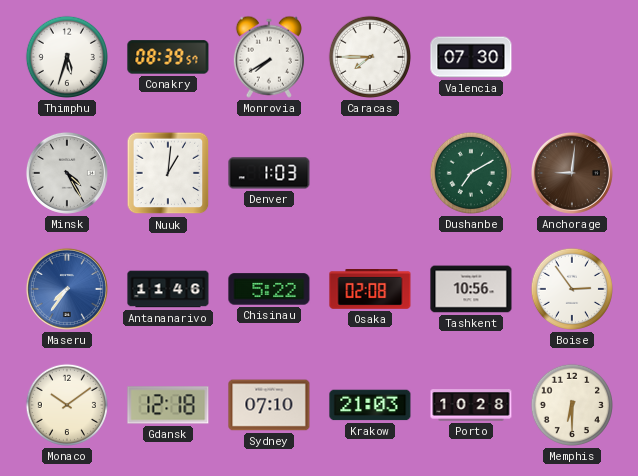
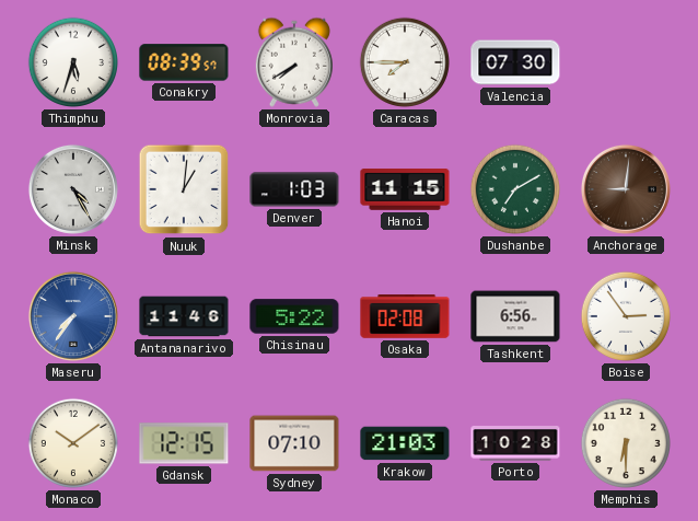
Hanoi: none -> 11:15 (405, 189)
Tashkent: 10:56 -> 6:56 (515, 316)
Gdansk: 12:18 -> 12:15 (184, 443)
